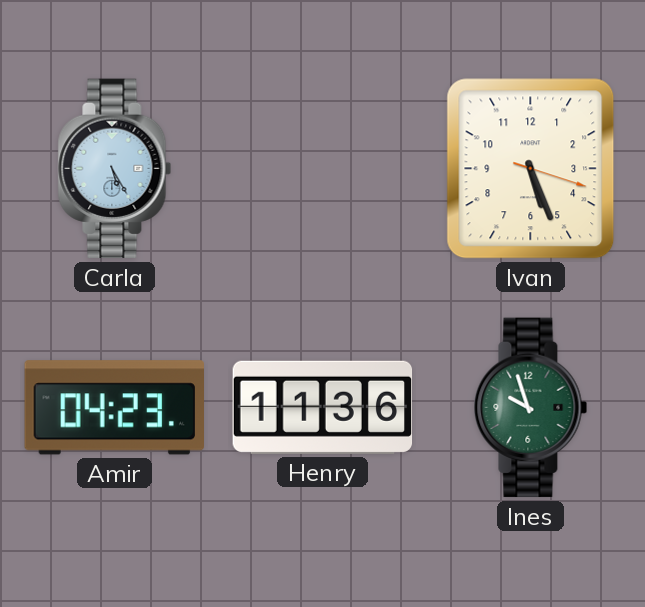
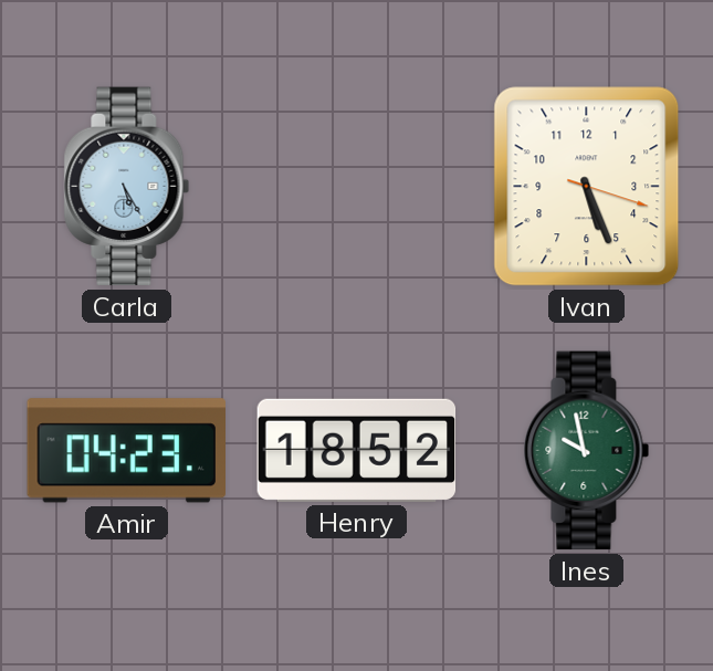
Henry: 11:36 -> 18:52 (357, 450)
Ines: 9:57 -> 9:58 (587, 451)
